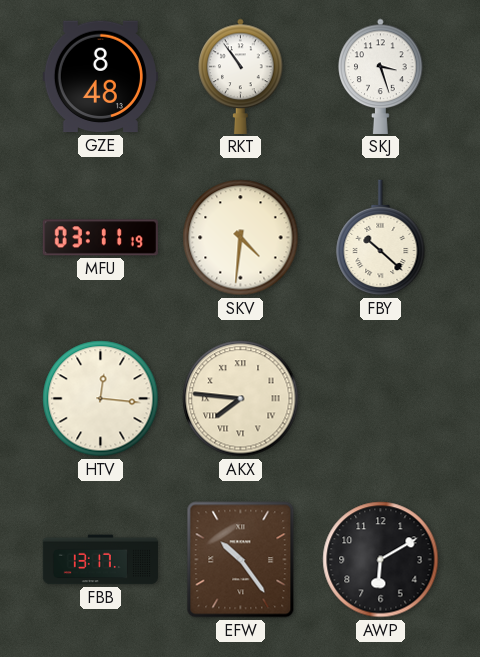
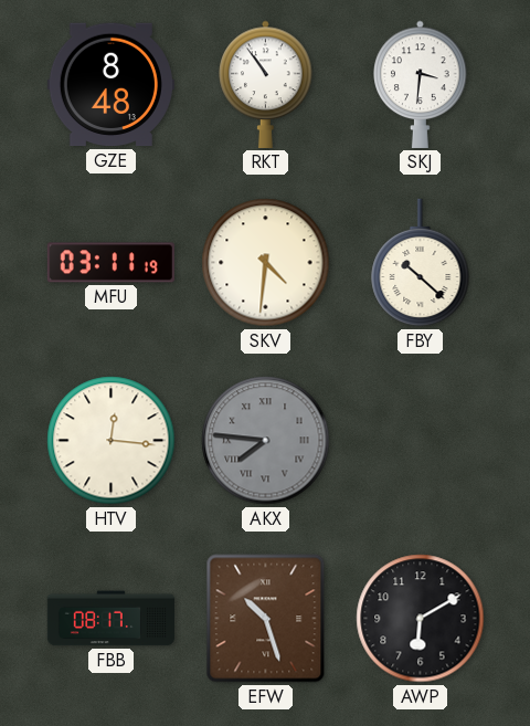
SKJ: 3:27 -> 3:31 (421, 84)
AKX dial: cream -> grey (266, 441)
FBB: 13:17 -> 08:17 (110, 619)
EFW: 10:24 -> 10:27 (266, 619)
